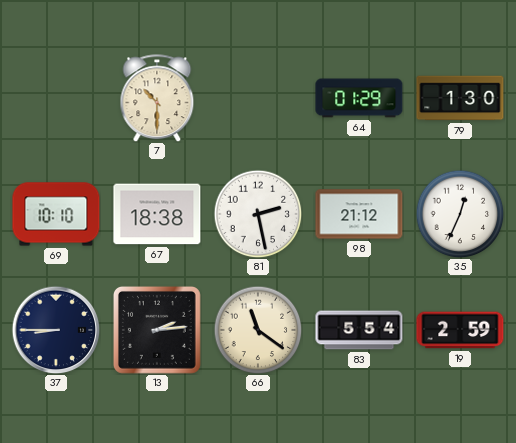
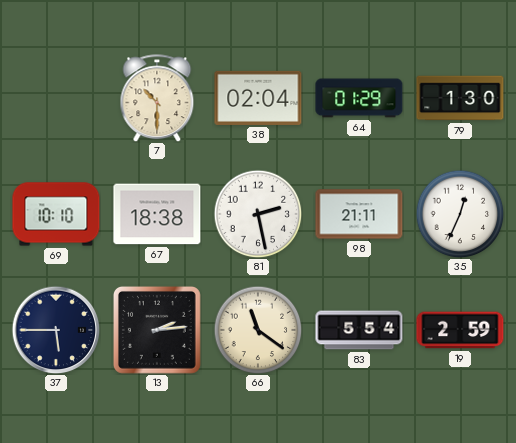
38: none -> 02:04 (258, 98)
98: 21:12 -> 21:11 (359, 214)
37: 8:45 -> 5:45 (56, 330)
